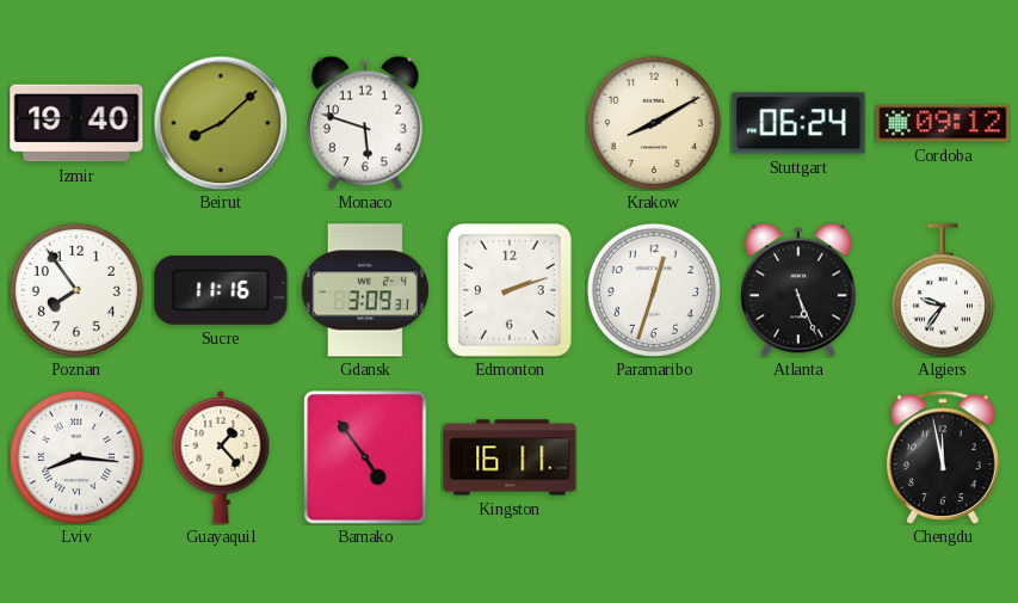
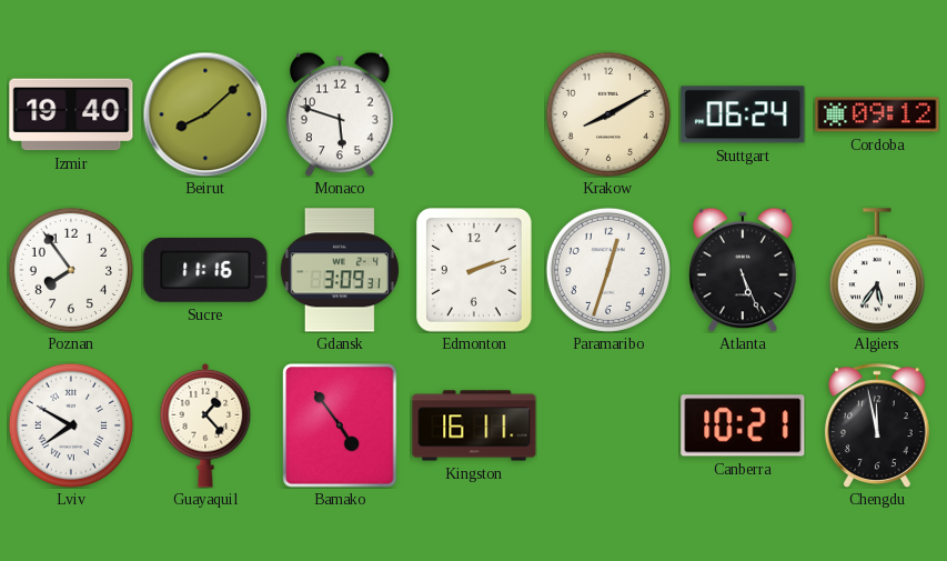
Algiers: 9:36 -> 5:36 (877, 270)
Lviv: 8:16 -> 7:50 (71, 425)
Canberra: none -> 10:21 (743, 425)
